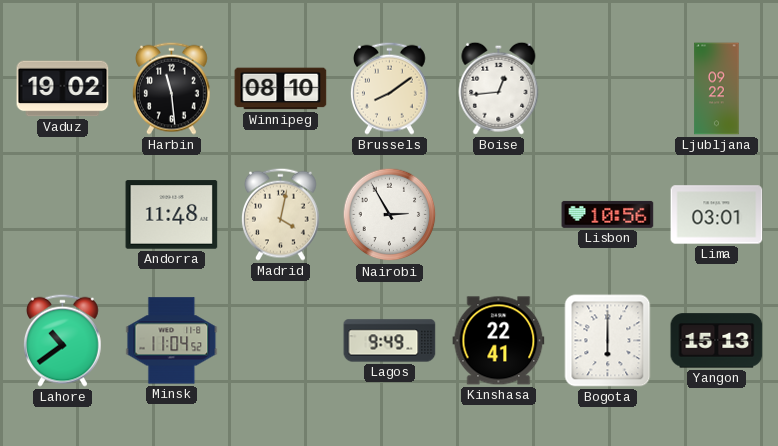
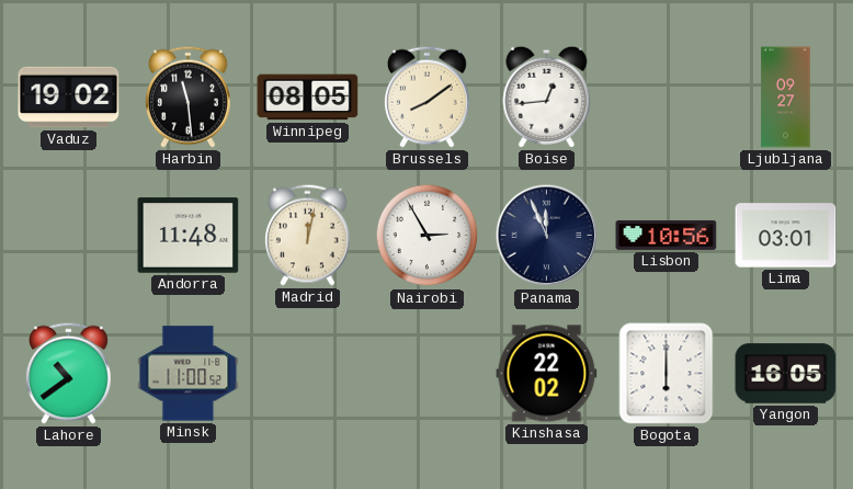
Winnipeg: 08:10 -> 08:05 (308, 98)
Ljubljana: 09:22 -> 09:27 (786, 98)
Madrid: 4:02 -> 12:02 (308, 235)
Panama: none -> 11:56 (547, 236)
Minsk: 11:04 -> 11:00 (189, 374)
Lagos: 9:49 -> none (390, 341)
Kinshasa: 22:41 -> 22:02 (547, 374)
Yangon: 15:13 -> 16:05 (786, 374)
